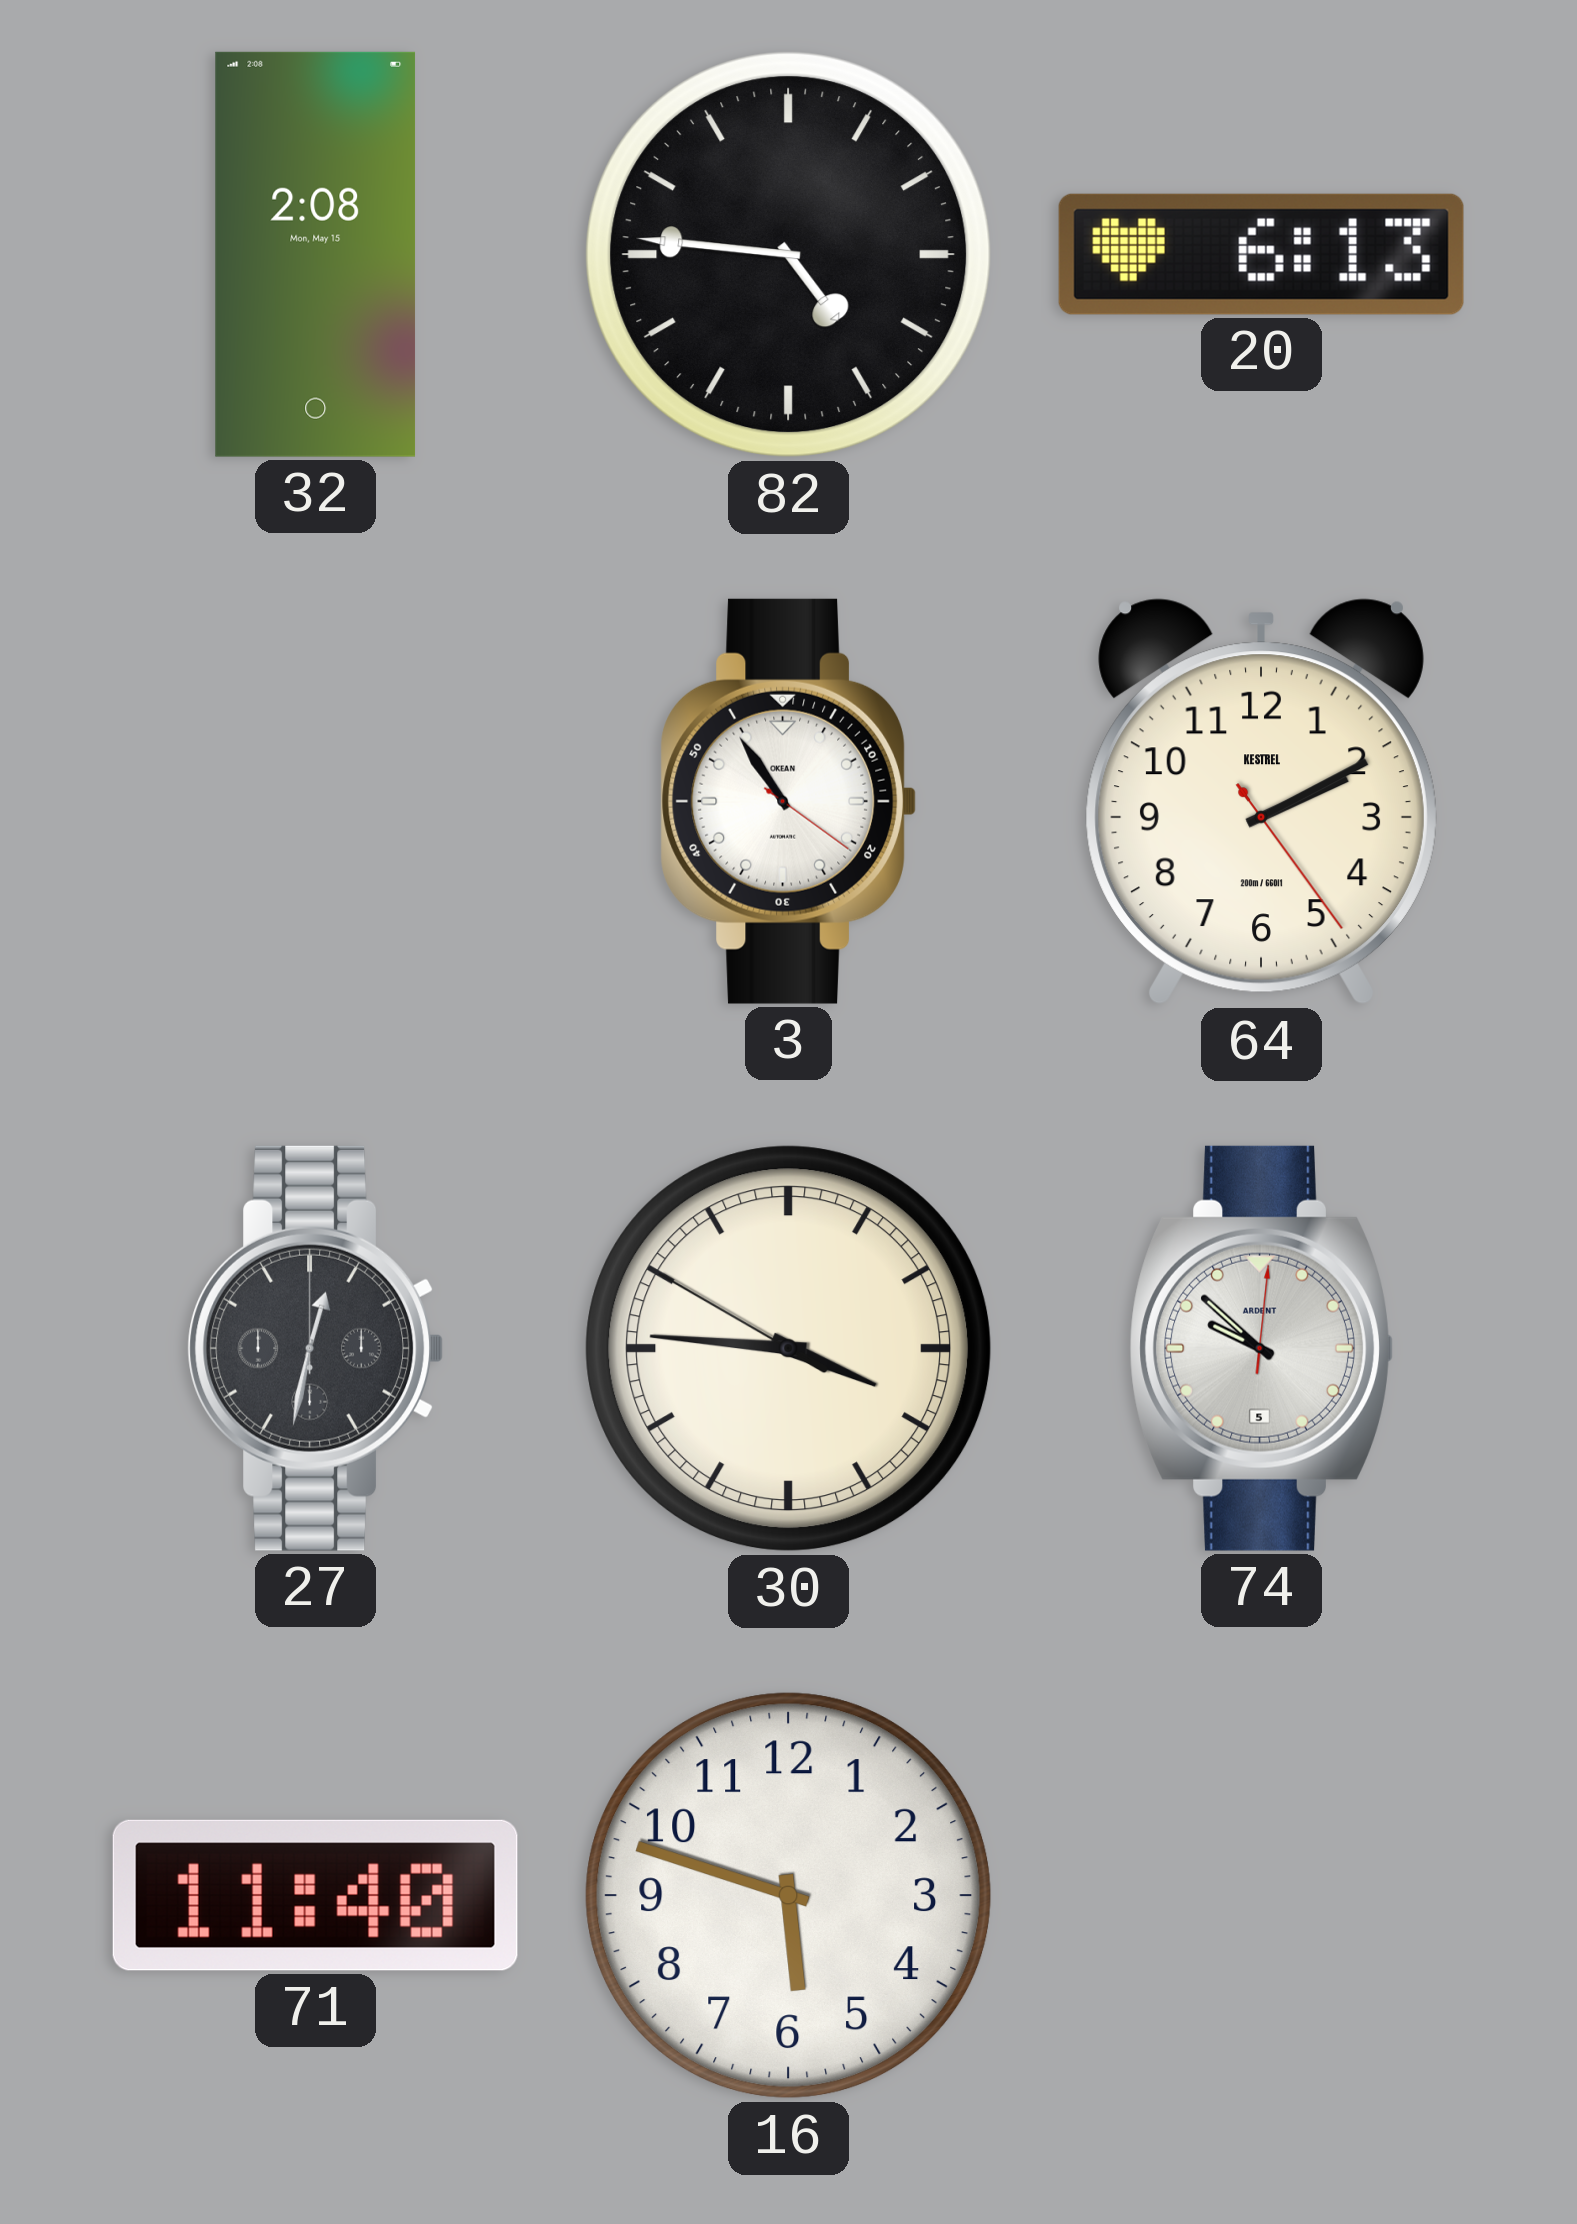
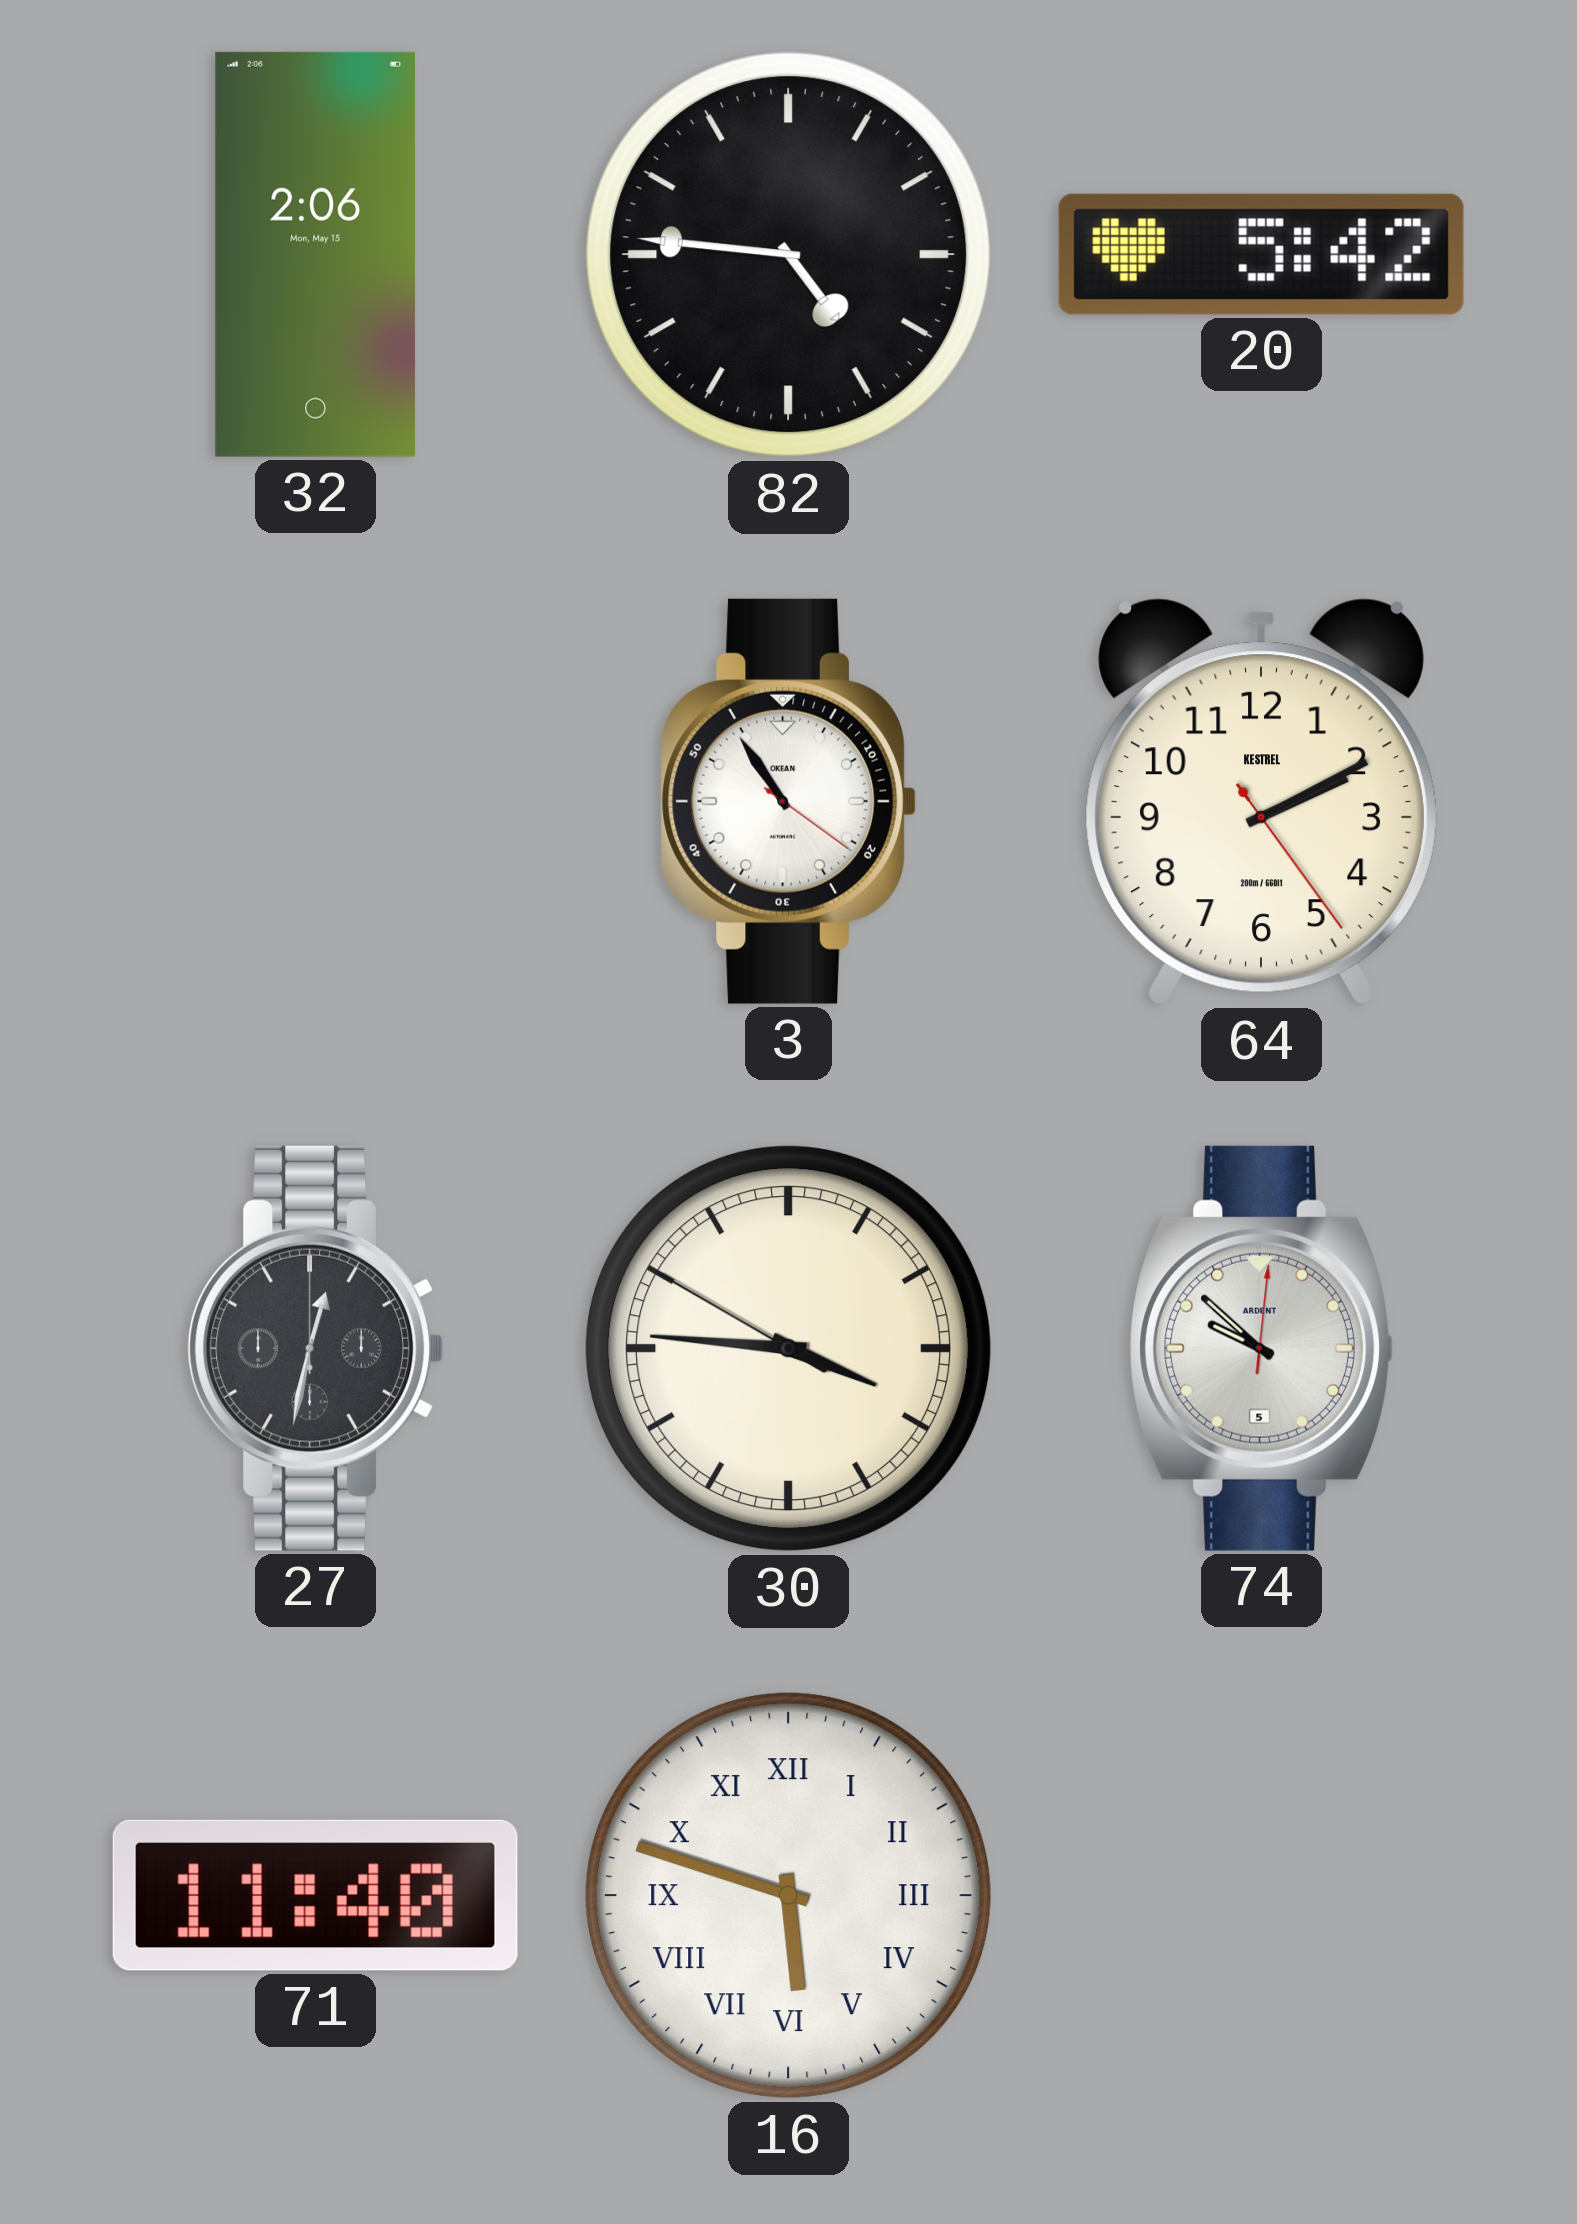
32: 2:08 -> 2:06 (316, 254)
20: 6:13 -> 5:42 (1261, 254)
16 numerals: Arabic -> Roman (789, 1896)
